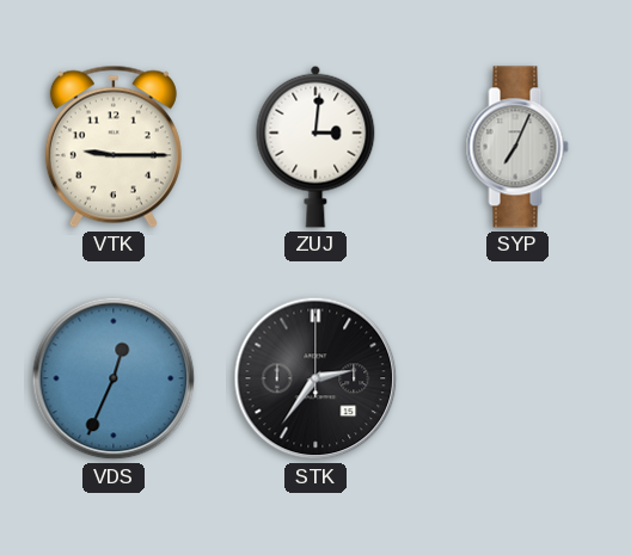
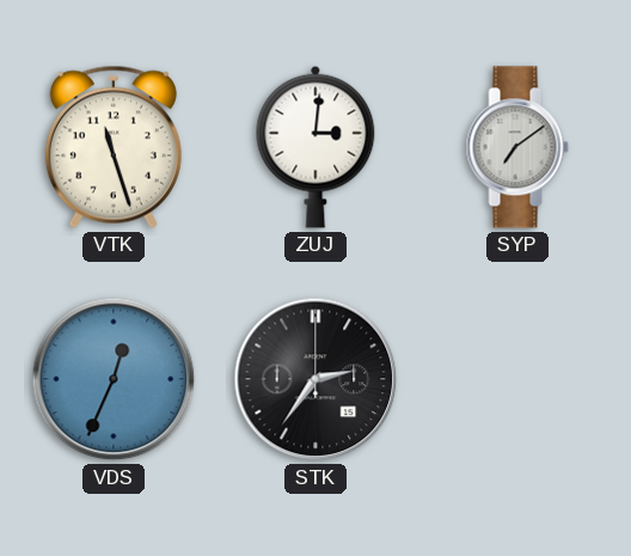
VTK: 9:15 -> 11:27 (114, 147)
SYP: 7:04 -> 7:09 (517, 147)
